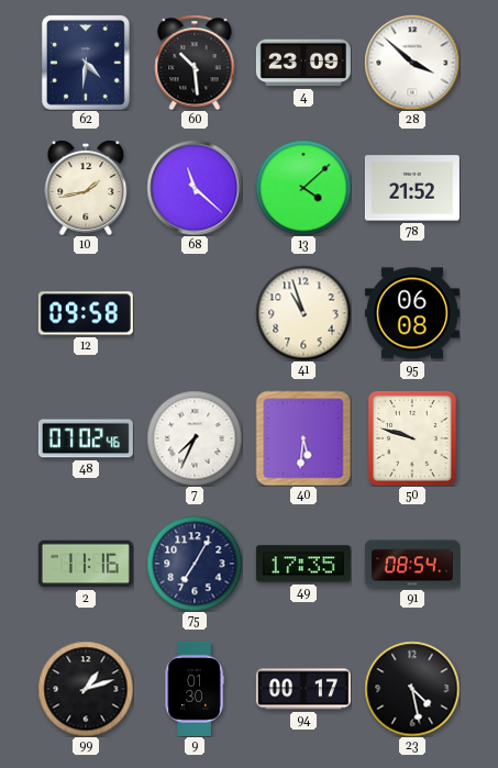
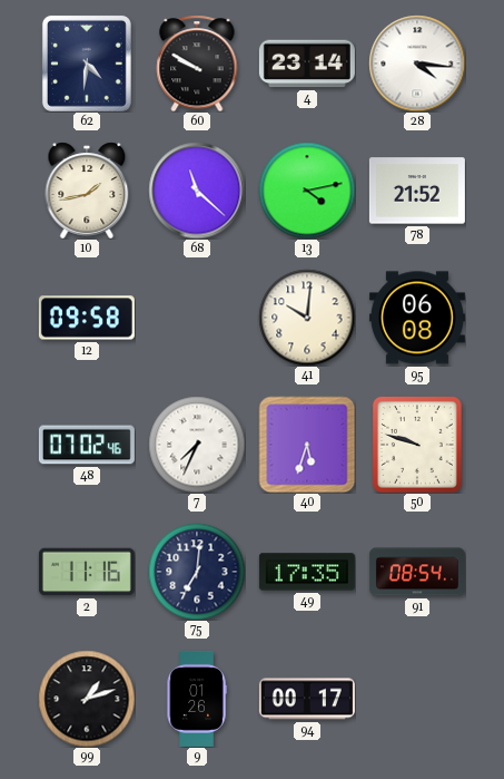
60: 10:29 -> 9:50 (197, 64)
4: 23:09 -> 23:14 (307, 64)
28: 3:52 -> 4:16 (417, 64)
13: 4:08 -> 4:13 (307, 191)
41: 10:57 -> 10:01 (307, 318)
40: 5:31 -> 5:33 (307, 445)
75: 7:05 -> 7:01 (197, 572)
9: 01:30 -> 01:26 (197, 699)
23: 4:28 -> none (412, 689)
